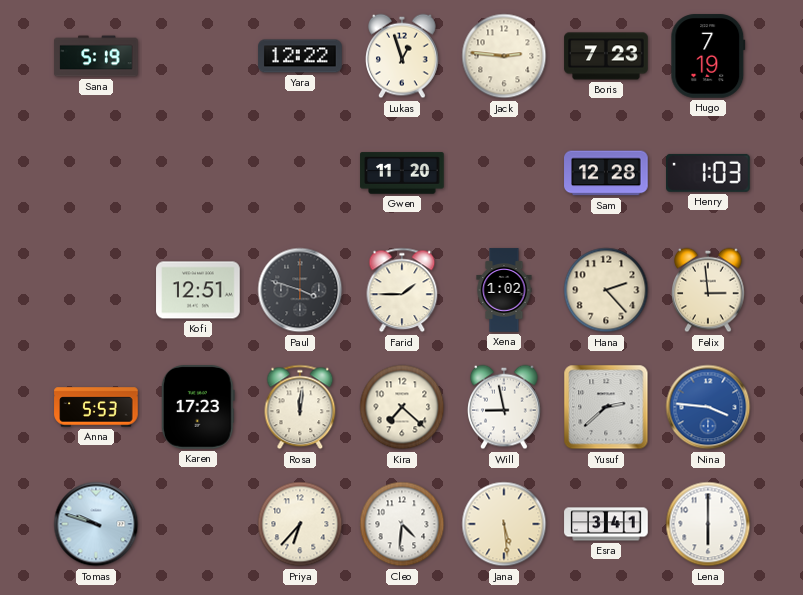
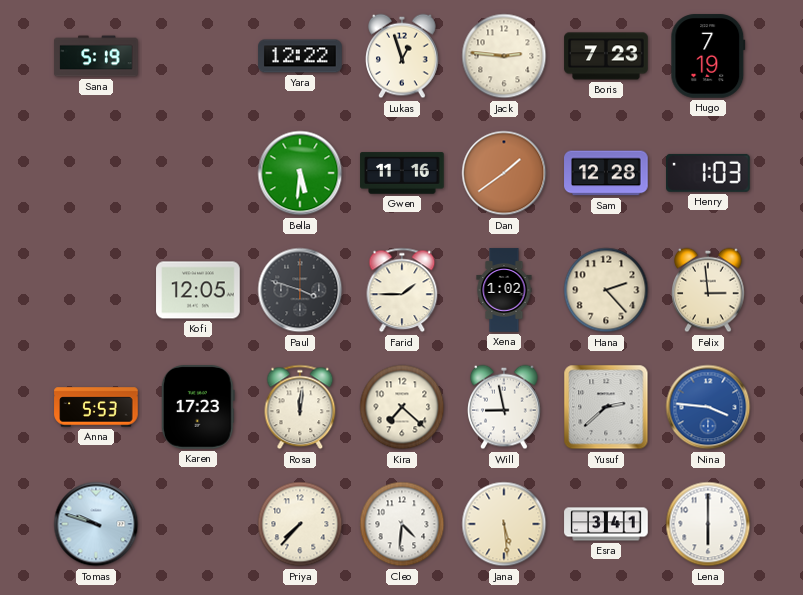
Bella: none -> 5:31 (300, 173)
Gwen: 11:20 -> 11:16 (402, 173)
Dan: none -> 1:39 (504, 173)
Kofi: 12:51 -> 12:05 (198, 290)
Priya: 6:37 -> 7:37 (300, 524)
